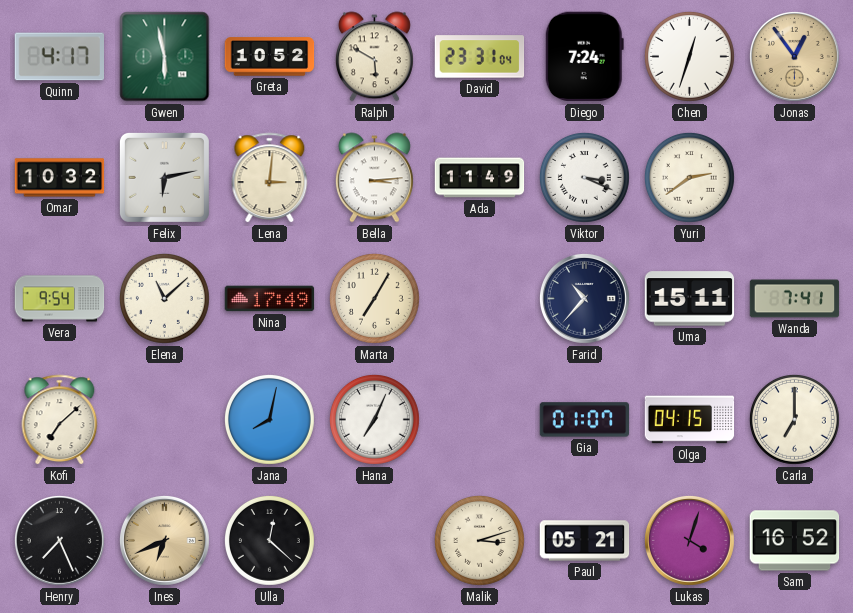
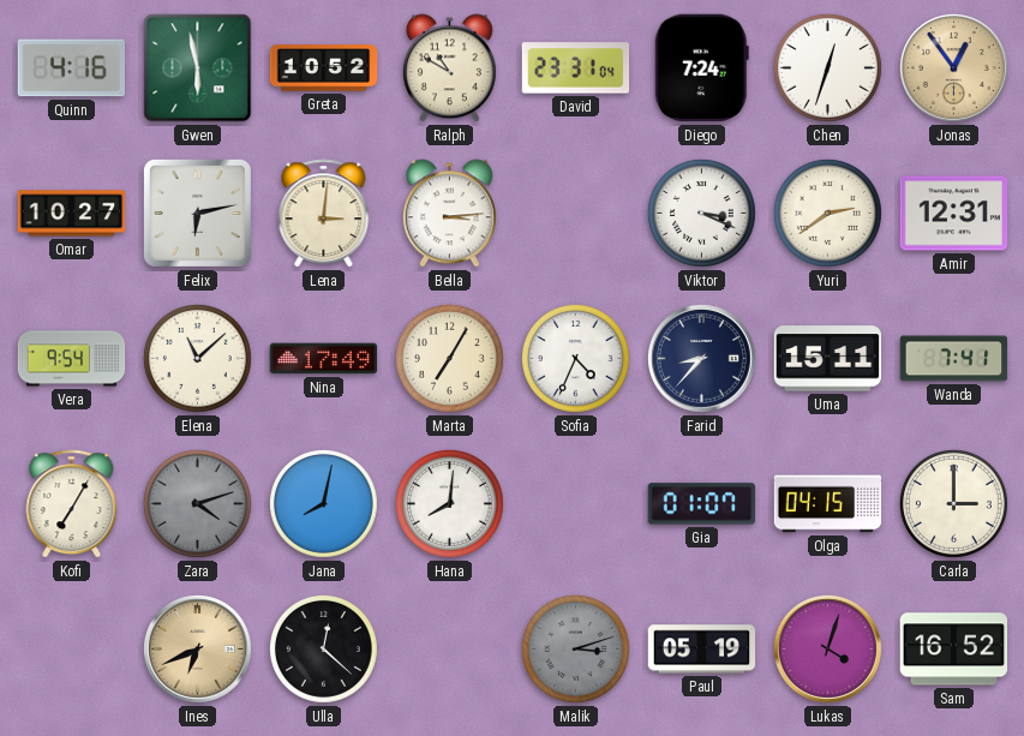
Quinn: 4:17 -> 4:16 (72, 68)
Ralph: 5:50 -> 10:50 (449, 68)
Omar: 10:32 -> 10:27 (72, 214)
Ada: 11:49 -> none (480, 178)
Amir: none -> 12:31 (954, 214)
Sofia: none -> 4:34 (575, 358)
Farid: 10:37 -> 8:37 (701, 358)
Kofi: 7:08 -> 7:05 (72, 504)
Zara: none -> 4:12 (197, 503)
Hana: 7:04 -> 8:01 (449, 503)
Carla: 7:00 -> 3:00 (953, 503)
Henry: 7:26 -> none (59, 540)
Malik dial: cream -> grey (575, 648)
Paul: 05:21 -> 05:19 (702, 650)
